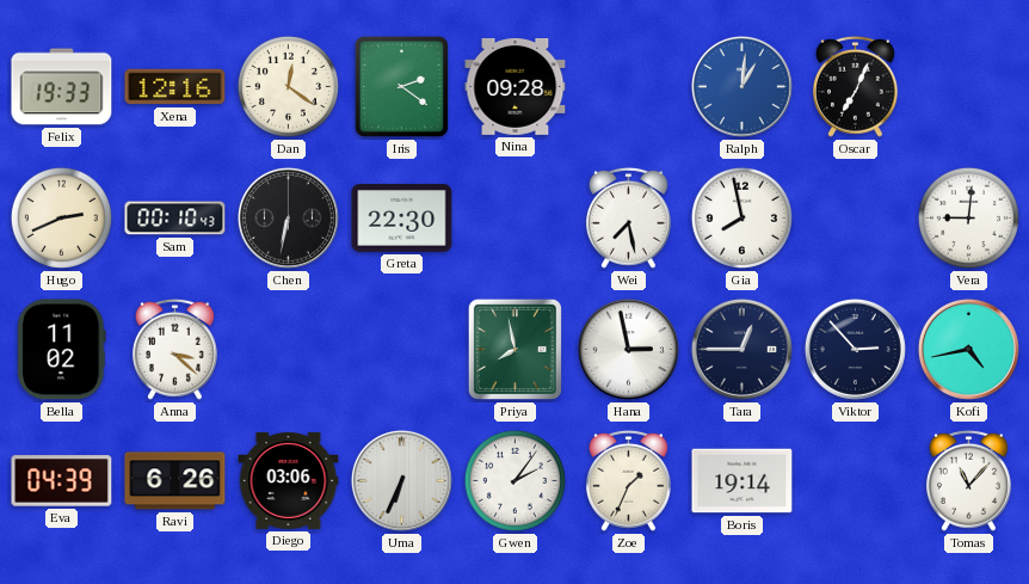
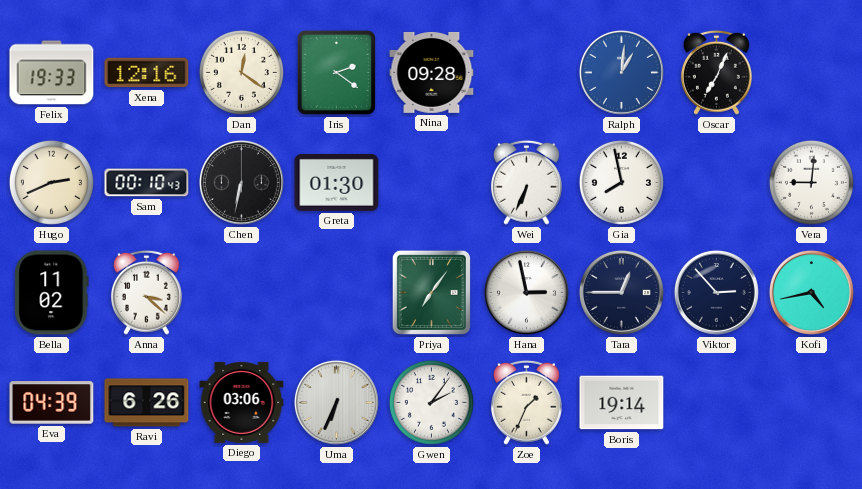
Greta: 22:30 -> 01:30 (337, 182)
Wei: 7:28 -> 6:34 (526, 182)
Priya: 7:58 -> 7:06 (431, 292)
Tomas: 11:07 -> none (968, 480)
